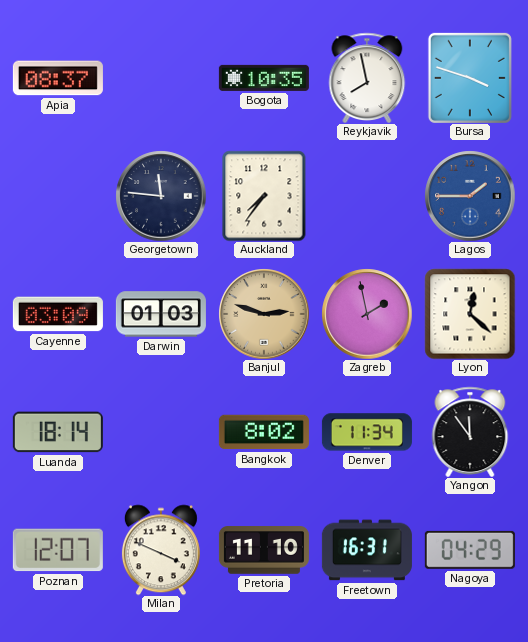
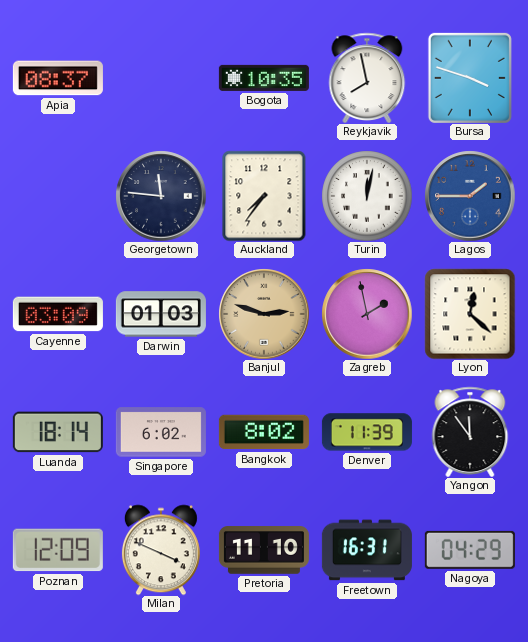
Turin: none -> 12:02 (367, 196)
Singapore: none -> 6:02 (161, 432)
Denver: 11:34 -> 11:39 (367, 432)
Poznan: 12:07 -> 12:09 (58, 550)
